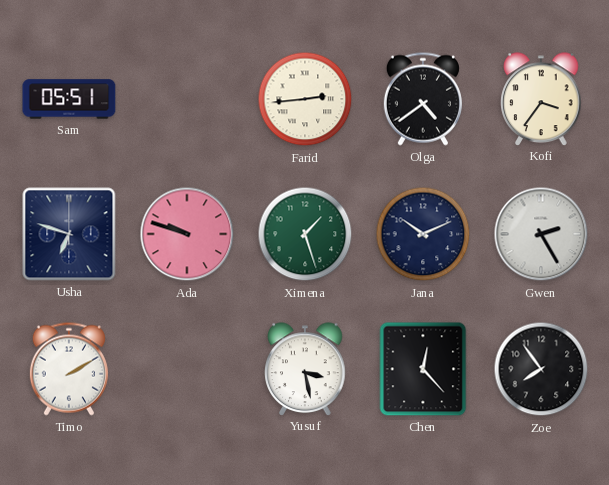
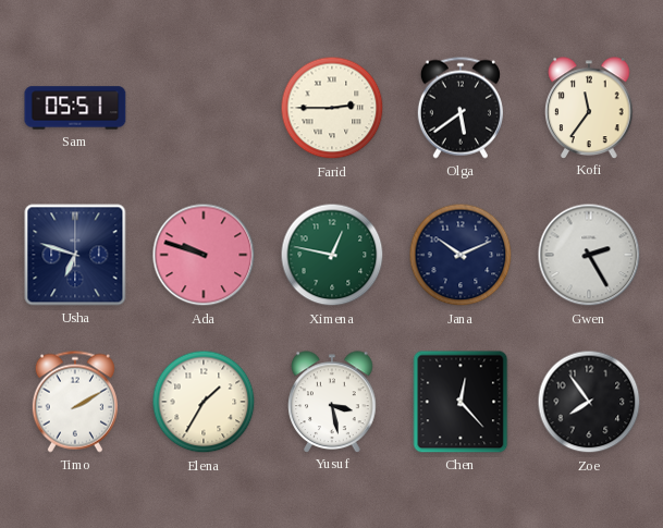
Farid: 2:44 -> 2:45 (332, 108)
Olga: 4:39 -> 5:39 (461, 108)
Kofi: 3:36 -> 11:36 (589, 108)
Ximena: 1:27 -> 12:47 (332, 255)
Elena: none -> 1:35 (204, 402)
